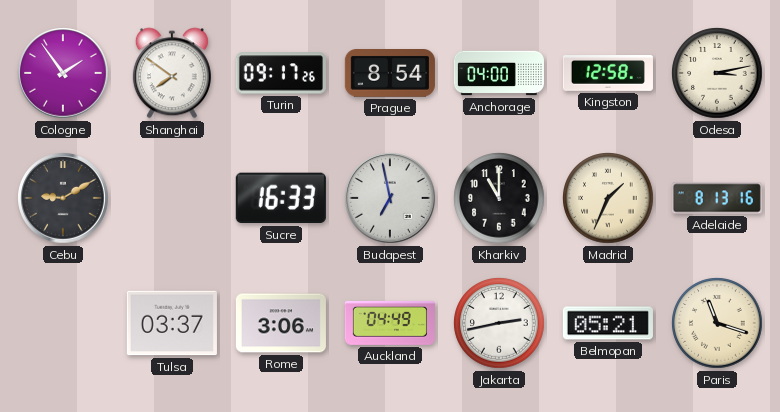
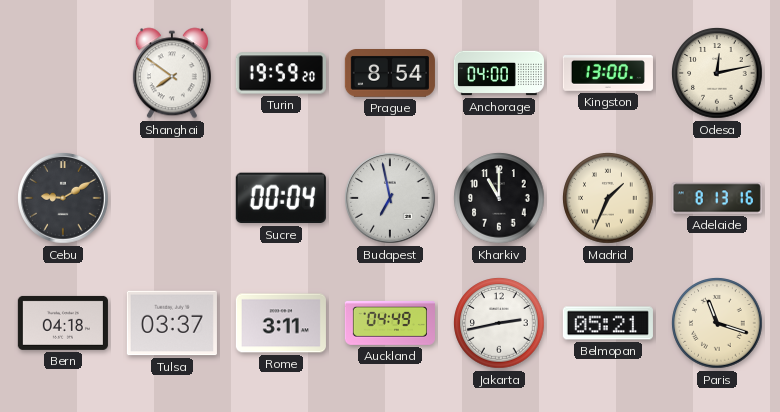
Cologne: 1:54 -> none (63, 73)
Turin: 09:17 -> 19:59 (281, 73)
Kingston: 12:58 -> 13:00 (608, 74)
Odesa: 3:13 -> 12:13 (717, 73)
Sucre: 16:33 -> 00:04 (281, 198)
Bern: none -> 04:18 (63, 323)
Rome: 3:06 -> 3:11 (281, 323)
